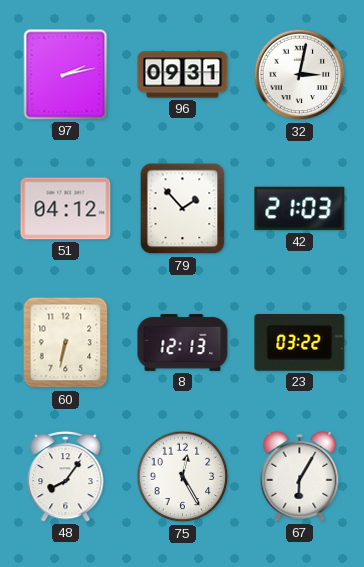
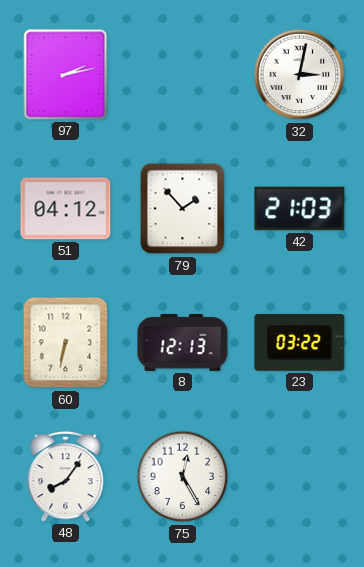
96: 09:31 -> none (183, 75)
67: 6:05 -> none (300, 476)
